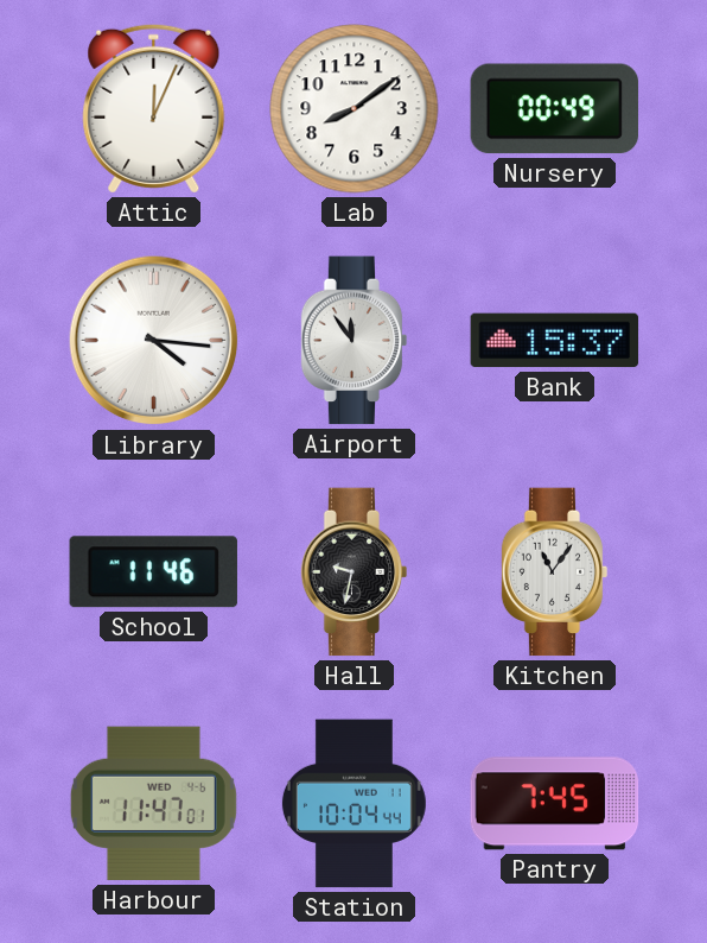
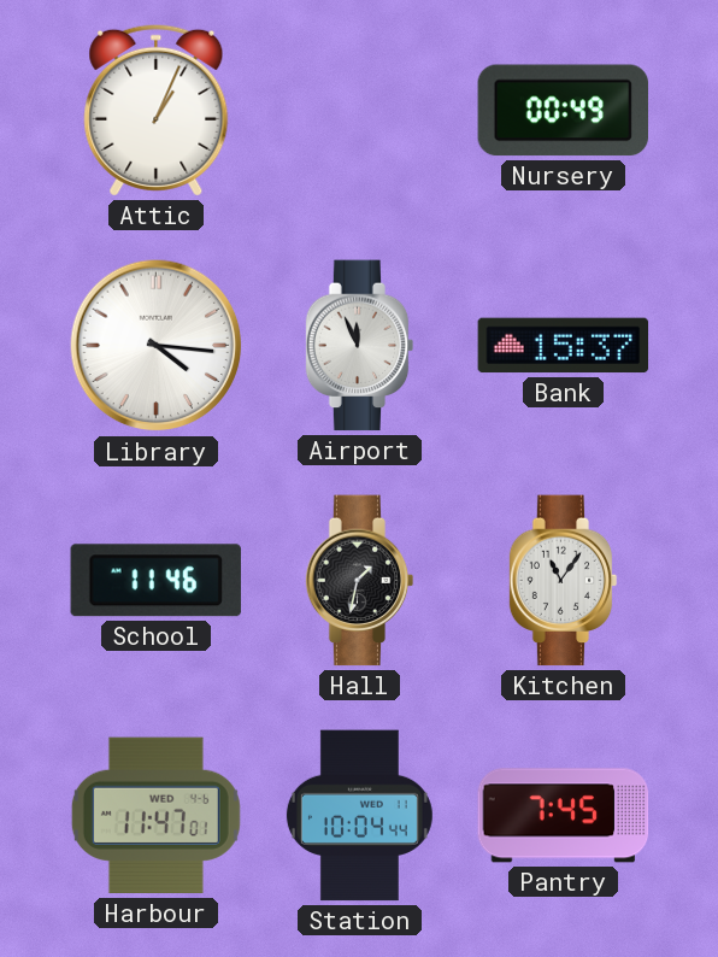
Attic: 12:04 -> 1:04 (157, 110)
Lab: 8:09 -> none (355, 109)
Airport: 11:54 -> 11:56 (360, 346)
Hall: 9:32 -> 1:32 (360, 581)
